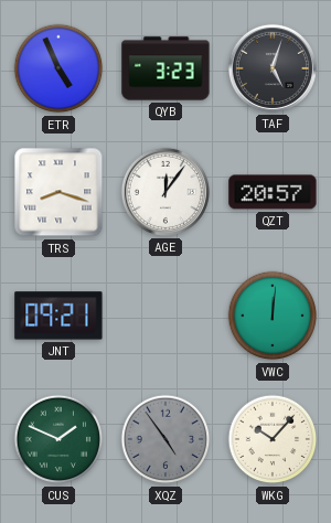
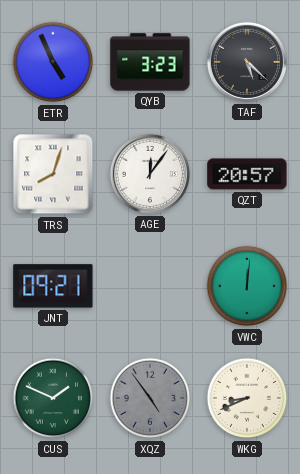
TAF: 5:03 -> 5:22 (247, 62)
TRS: 8:18 -> 8:03 (53, 174)
WKG: 10:07 -> 8:41 (247, 398)
